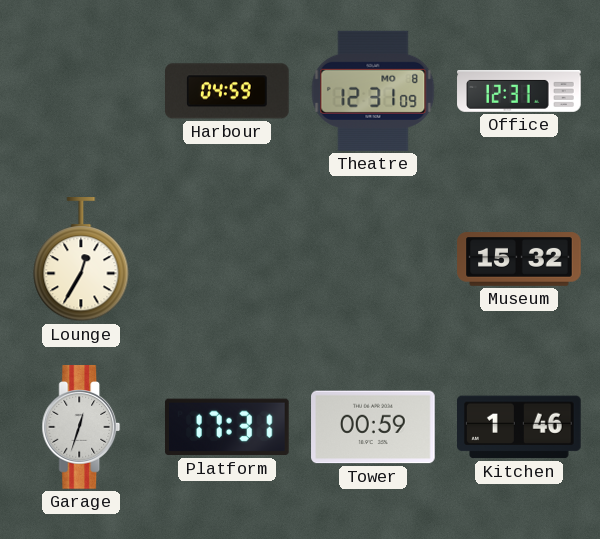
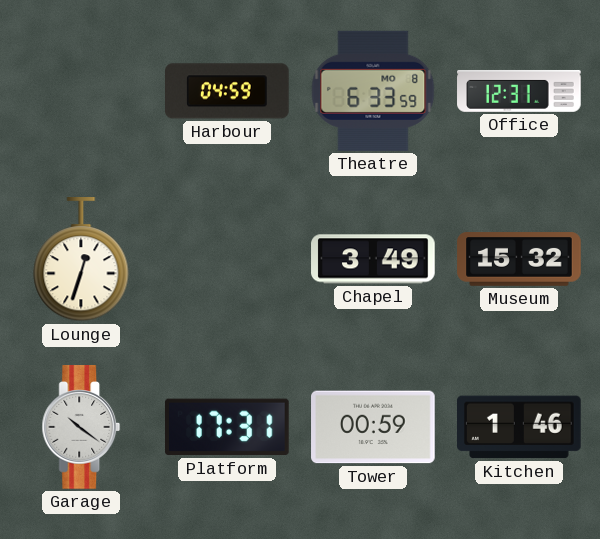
Theatre: 12:31 -> 6:33 (373, 91)
Lounge: 12:35 -> 12:33 (81, 260)
Chapel: none -> 3:49 (373, 259)
Garage: 12:33 -> 10:21 (81, 427)
